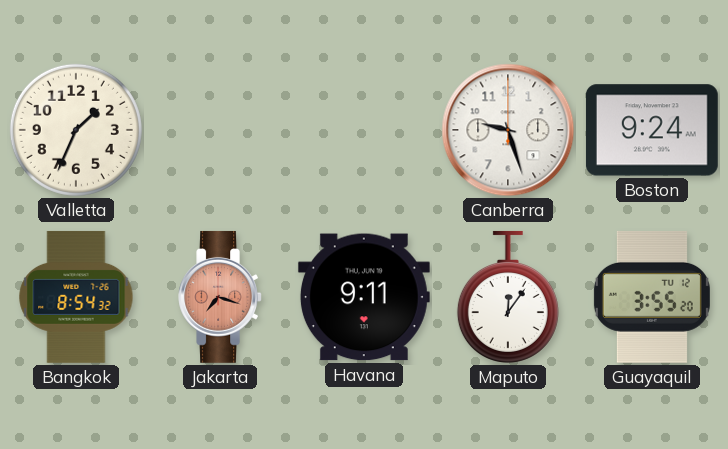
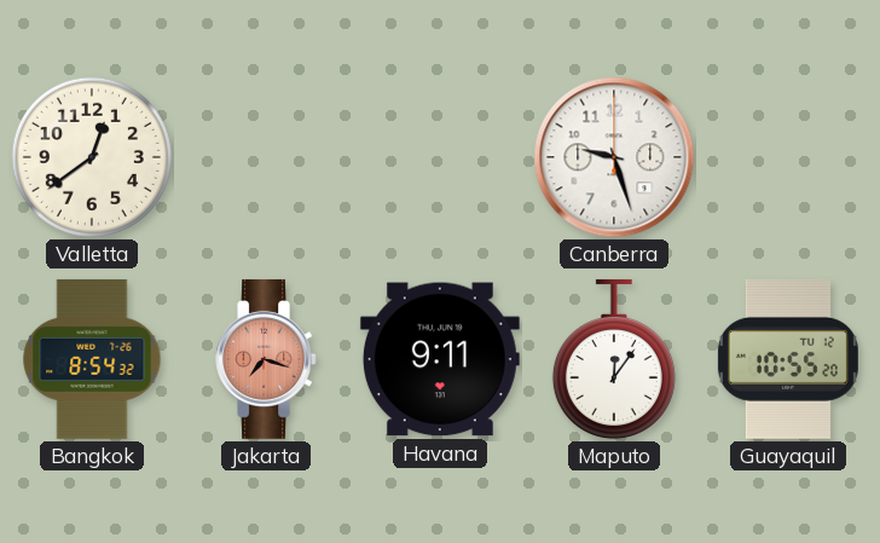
Valletta: 1:34 -> 12:39 (92, 157)
Boston: 9:24 -> none (652, 130)
Guayaquil: 3:55 -> 10:55 (788, 359)
